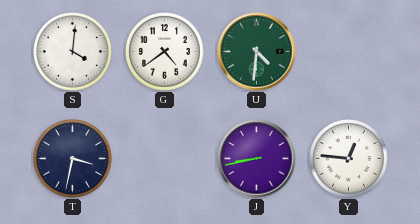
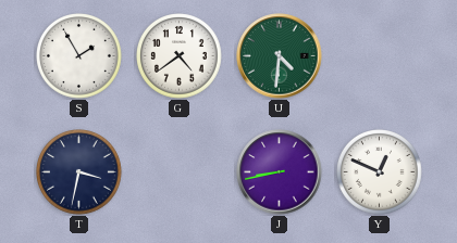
S: 4:01 -> 1:55 (79, 56)
Y: 12:46 -> 12:49 (380, 172)
